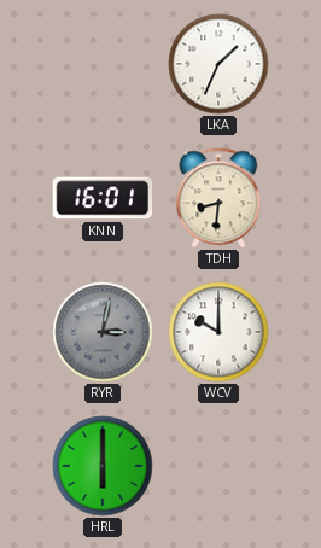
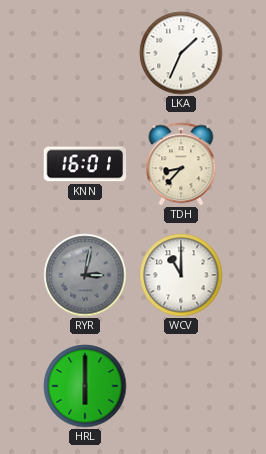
TDH: 8:31 -> 8:37 (181, 164)
WCV: 10:00 -> 11:00 (181, 275)
